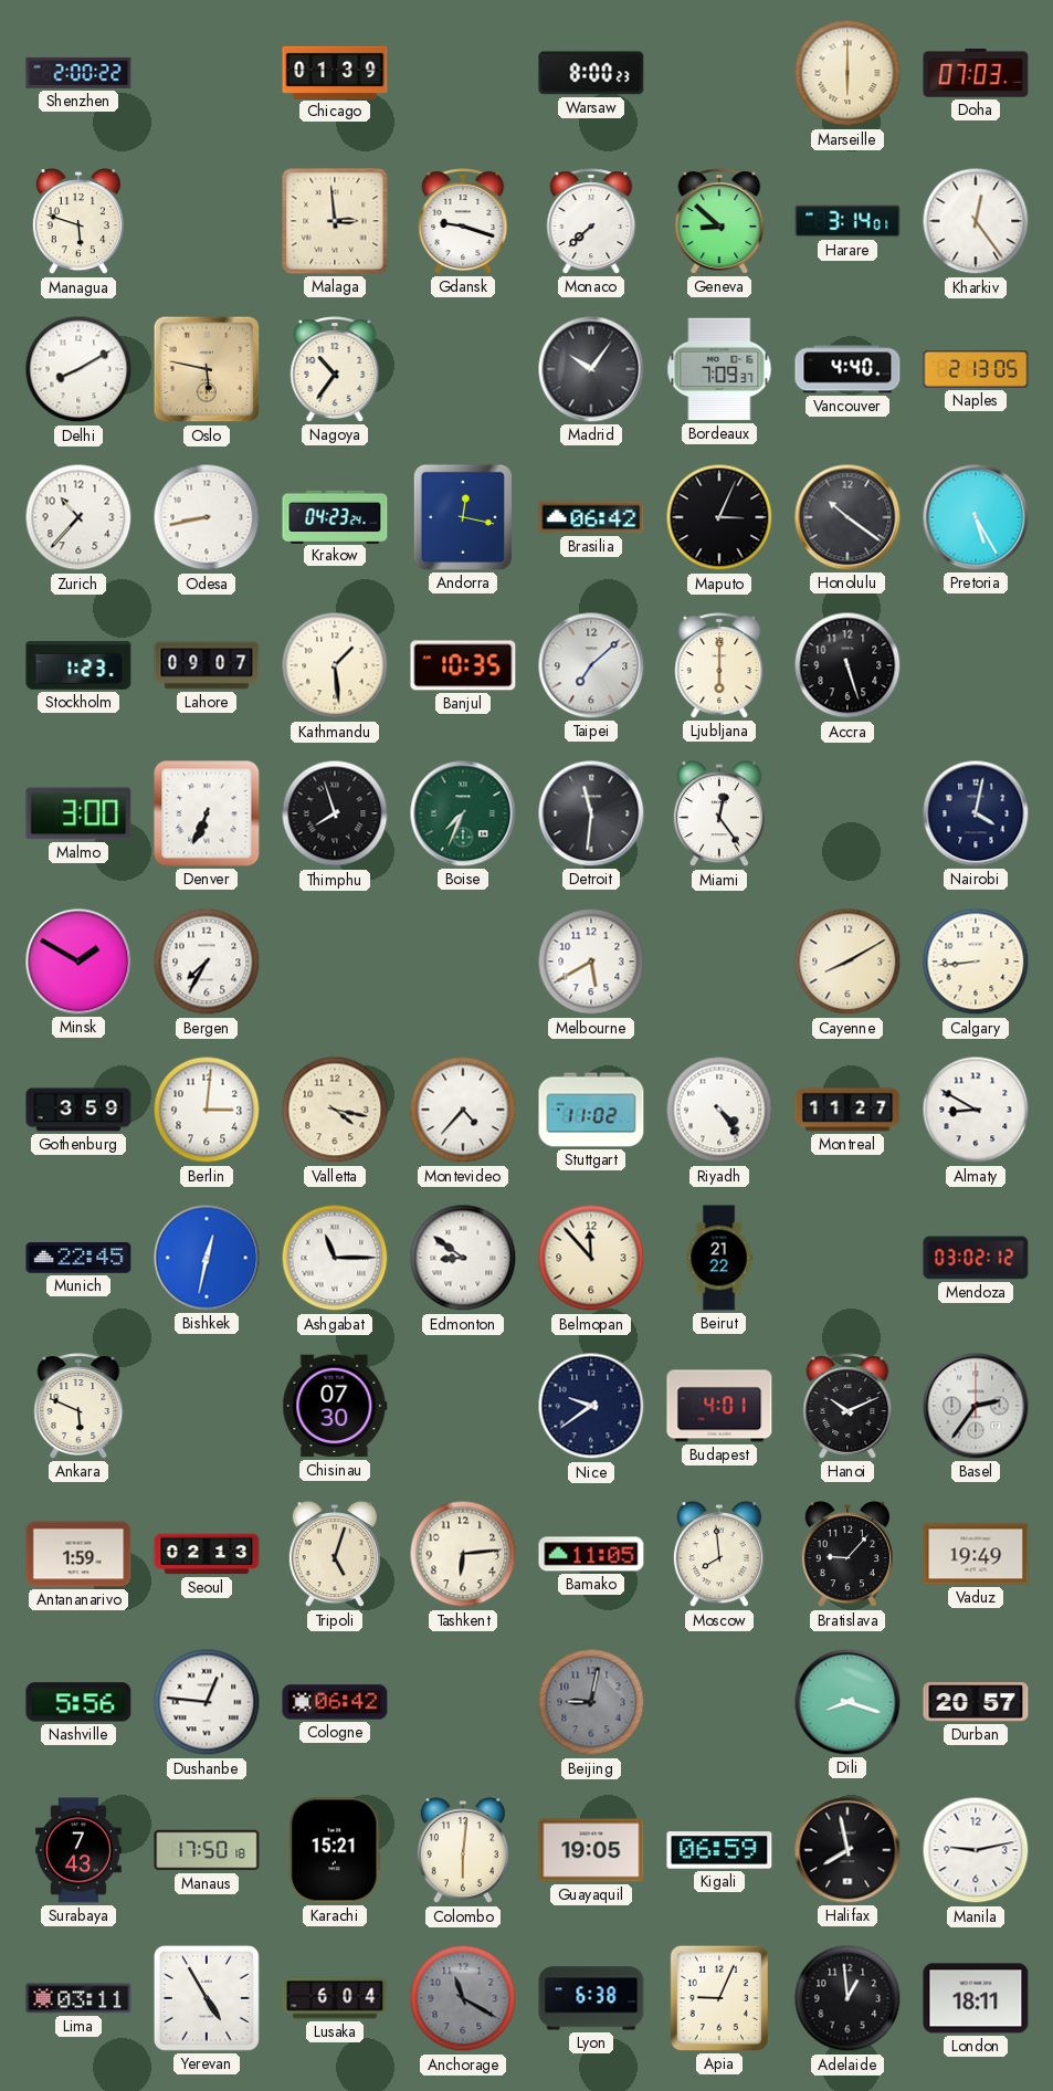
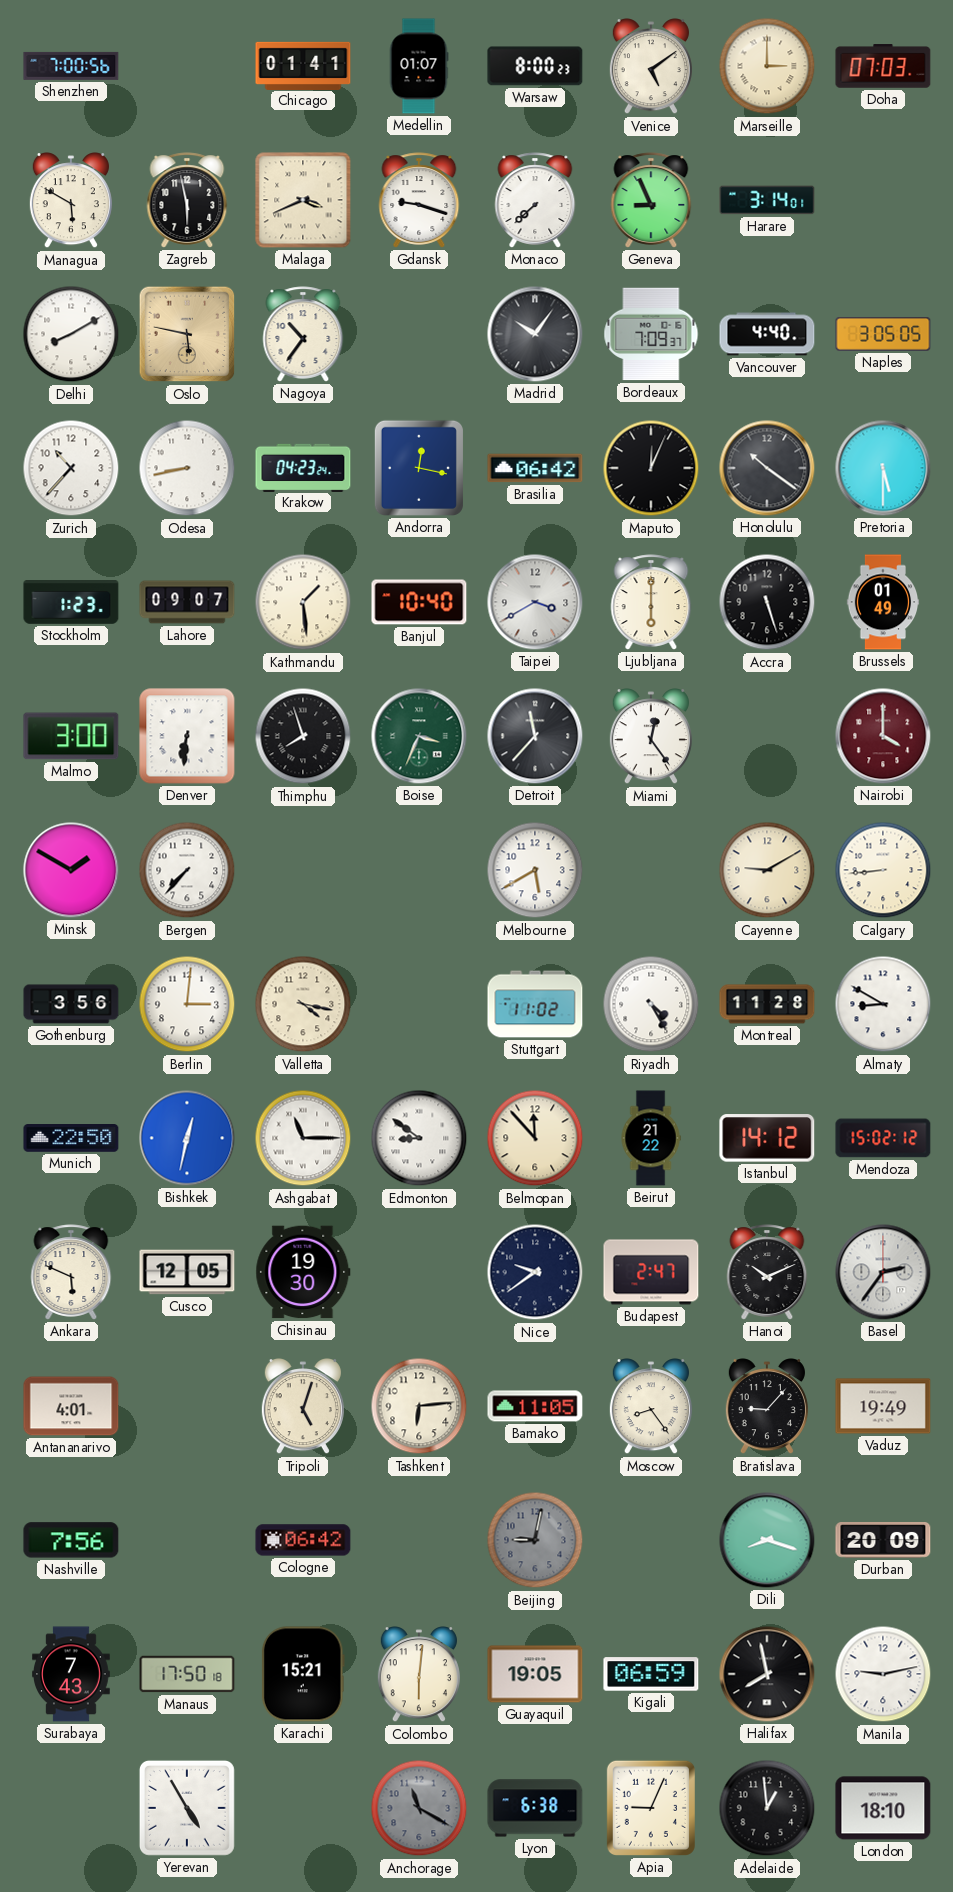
Shenzhen: 2:00 -> 7:00 (71, 66)
Chicago: 01:39 -> 01:41 (303, 65)
Medellin: none -> 01:07 (419, 66)
Venice: none -> 5:09 (651, 67)
Marseille: 6:00 -> 3:00 (767, 66)
Managua: 5:48 -> 5:50 (71, 201)
Zagreb: none -> 5:58 (187, 200)
Malaga: 2:59 -> 3:41 (303, 200)
Geneva: 8:52 -> 8:56 (651, 200)
Kharkiv: 12:24 -> none (976, 221)
Naples: 2:13 -> 3:05 (883, 335)
Maputo: 3:04 -> 12:04 (651, 468)
Pretoria: 5:25 -> 5:30 (883, 468)
Banjul: 10:35 -> 10:40 (419, 602)
Taipei: 7:08 -> 3:40 (535, 602)
Brussels: none -> 01:49 (883, 602)
Denver: 6:34 -> 6:31 (187, 736)
Boise: 7:34 -> 3:34 (419, 736)
Detroit: 11:31 -> 11:37 (535, 736)
Nairobi: 4:02 -> 4:00 (883, 736)
Nairobi dial: navy -> burgundy (883, 736)
Bergen: 7:35 -> 7:37 (187, 870)
Cayenne: 8:10 -> 9:10 (767, 870)
Gothenburg: 3:59 -> 3:56 (71, 1004)
Montevideo: 4:37 -> none (463, 1110)
Riyadh: 4:24 -> 4:25 (651, 1004)
Montreal: 11:27 -> 11:28 (767, 1004)
Munich: 22:45 -> 22:50 (71, 1138)
Istanbul: none -> 14:12 (767, 1138)
Mendoza: 03:02 -> 15:02 (883, 1138)
Cusco: none -> 12:05 (187, 1272)
Chisinau: 07:30 -> 19:30 (303, 1272)
Budapest: 4:01 -> 2:47 (651, 1272)
Antananarivo: 1:59 -> 4:01 (71, 1406)
Seoul: 02:13 -> none (207, 1554)
Moscow: 7:59 -> 8:24 (651, 1407)
Nashville: 5:56 -> 7:56 (71, 1540)
Dushanbe: 12:46 -> none (207, 1702)
Durban: 20:57 -> 20:09 (883, 1541)
Lima: 03:11 -> none (78, 1998)
Lusaka: 6:04 -> none (335, 1998)
London: 18:11 -> 18:10 (883, 1808)
